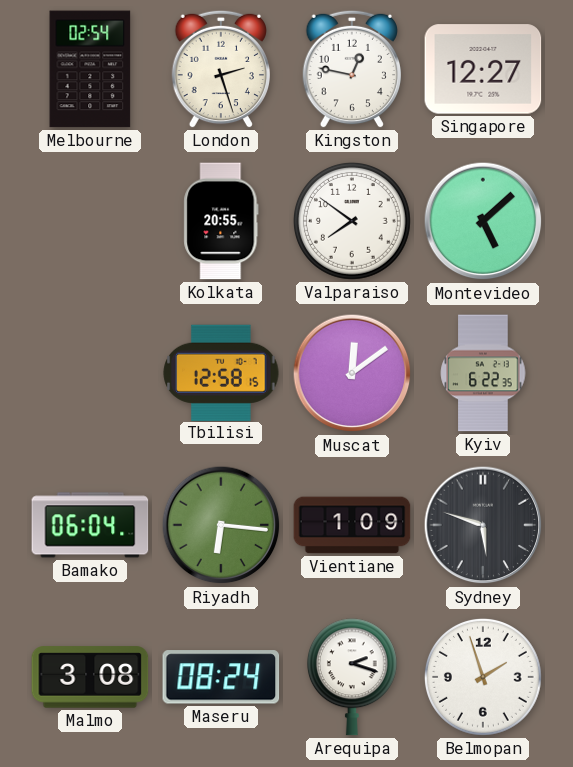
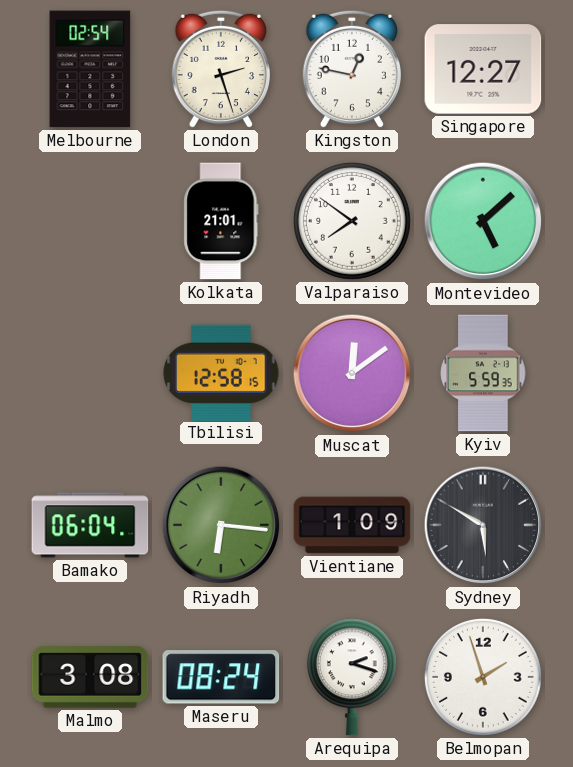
Kolkata: 20:55 -> 21:01 (221, 221)
Kyiv: 6:22 -> 5:59 (483, 373)
Sydney: 5:48 -> 5:50 (483, 525)
